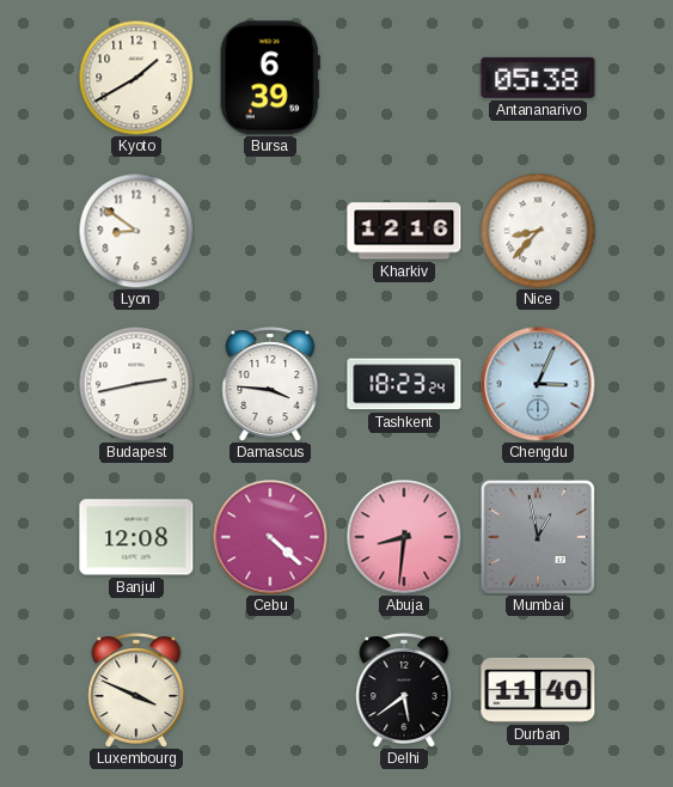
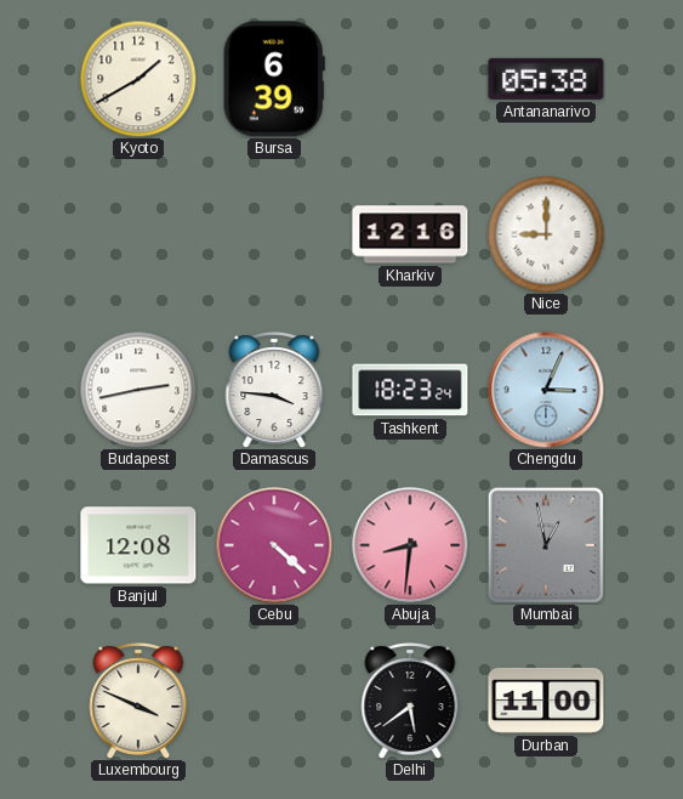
Lyon: 8:51 -> none (136, 231)
Nice: 8:37 -> 9:00 (546, 234)
Durban: 11:40 -> 11:00 (546, 701)
